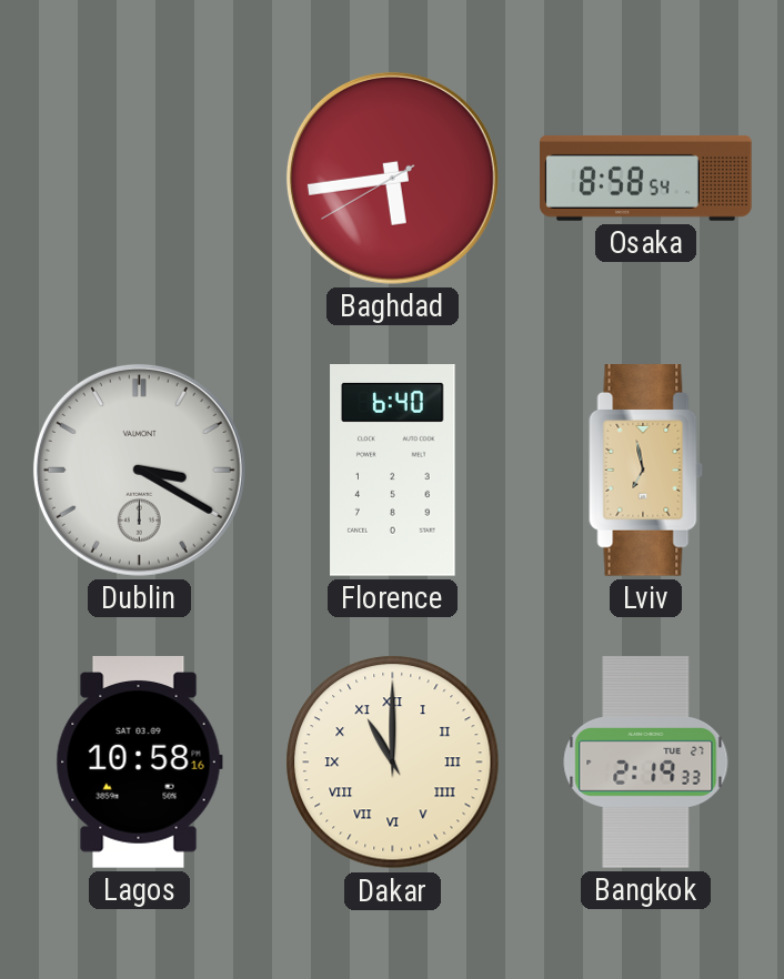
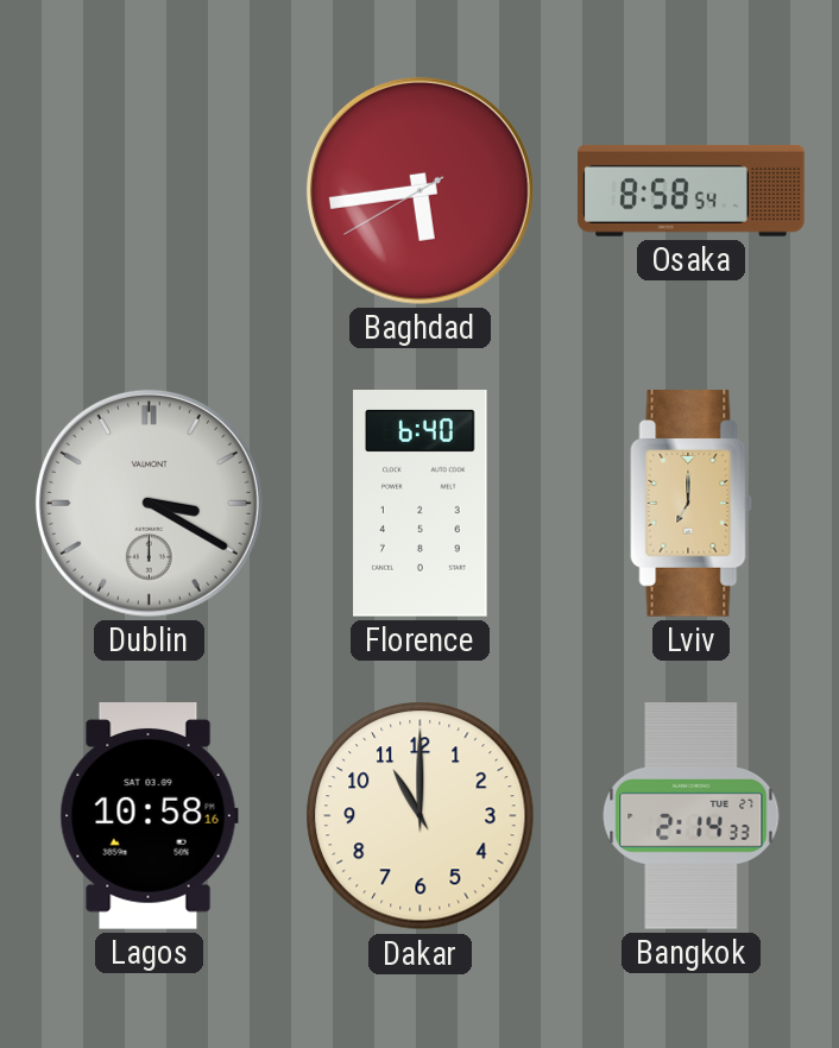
Lviv: 6:58 -> 7:00 (692, 504)
Dakar numerals: Roman -> Arabic (421, 816)
Bangkok: 2:19 -> 2:14 (692, 816)
